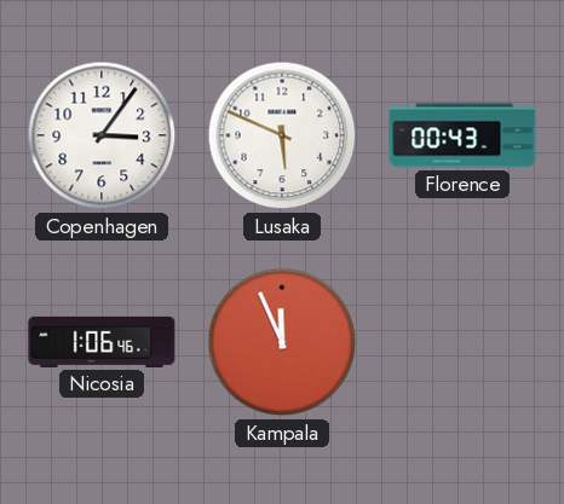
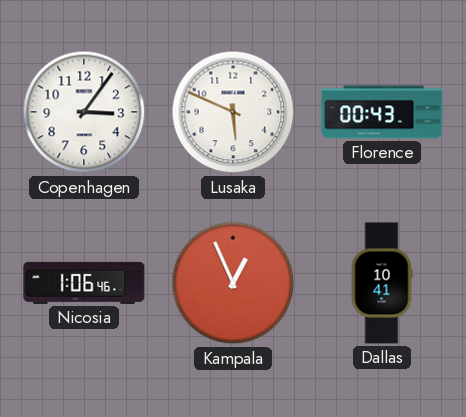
Kampala: 11:56 -> 12:56 (233, 283)
Dallas: none -> 10:41 (382, 283)
